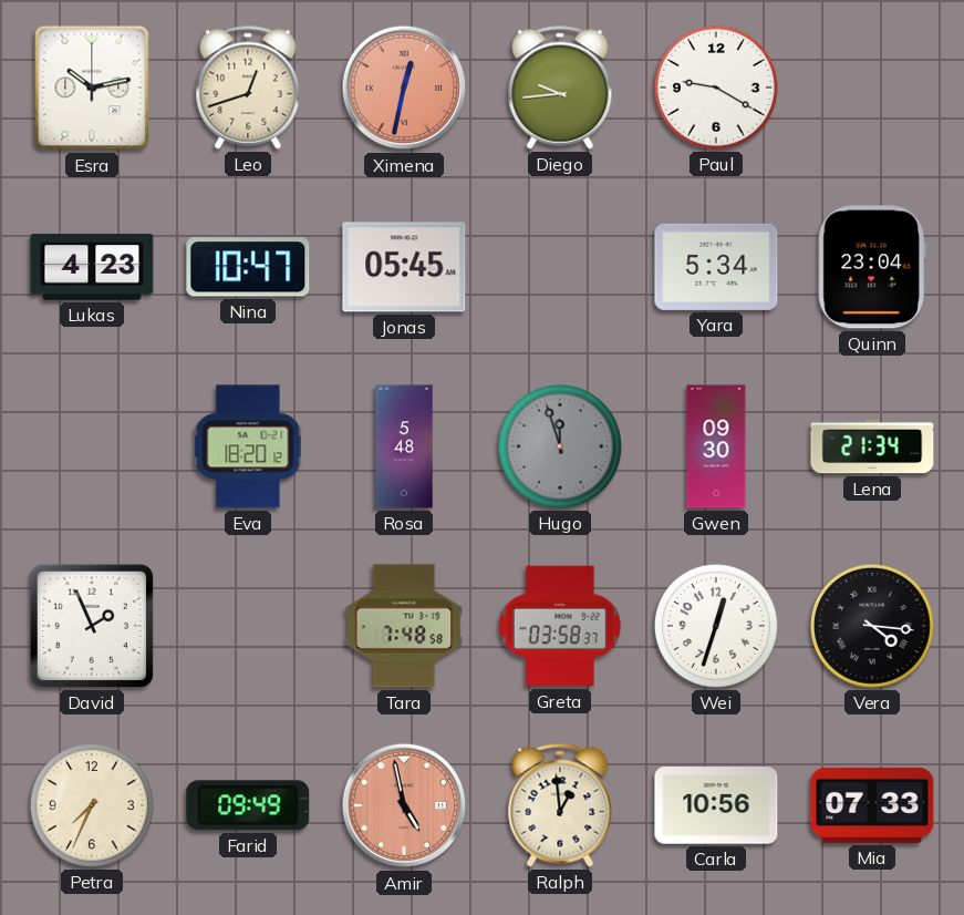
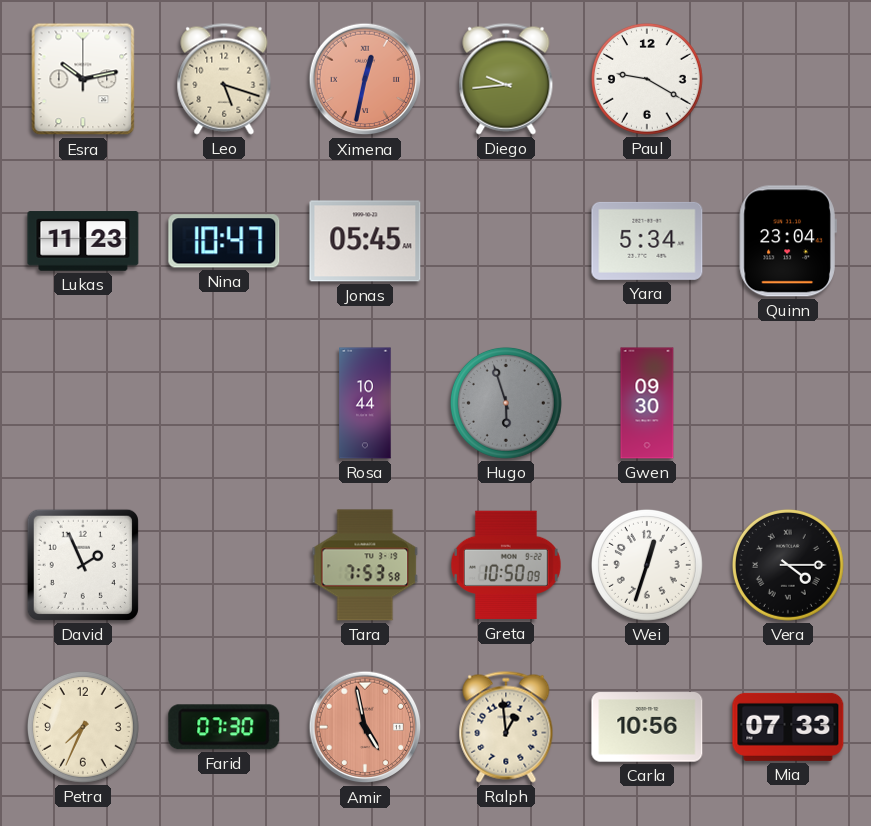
Leo: 12:42 -> 5:18 (224, 79)
Lukas: 4:23 -> 11:23 (83, 241)
Eva: 18:20 -> none (248, 446)
Rosa: 5:48 -> 10:44 (365, 403)
Hugo: 11:57 -> 5:57 (506, 403)
Lena: 21:34 -> none (872, 446)
Tara: 7:48 -> 7:53 (365, 565)
Greta: 03:58 -> 10:50 (506, 565)
Vera: 4:16 -> 4:15 (788, 565)
Farid: 09:49 -> 07:30 (224, 727)
